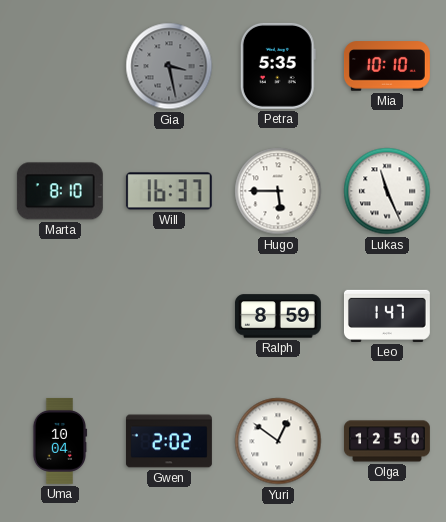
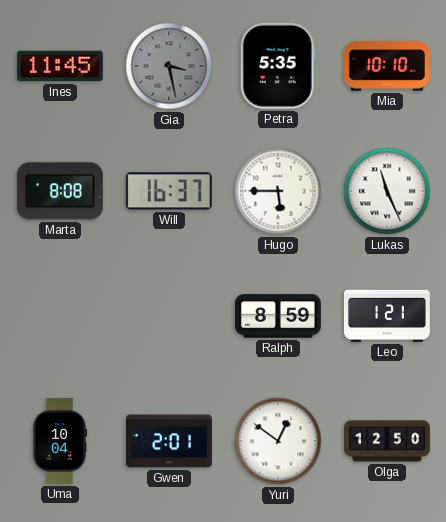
Ines: none -> 11:45 (60, 66)
Marta: 8:10 -> 8:08 (60, 191)
Leo: 1:47 -> 1:21 (387, 316)
Gwen: 2:02 -> 2:01 (169, 441)
